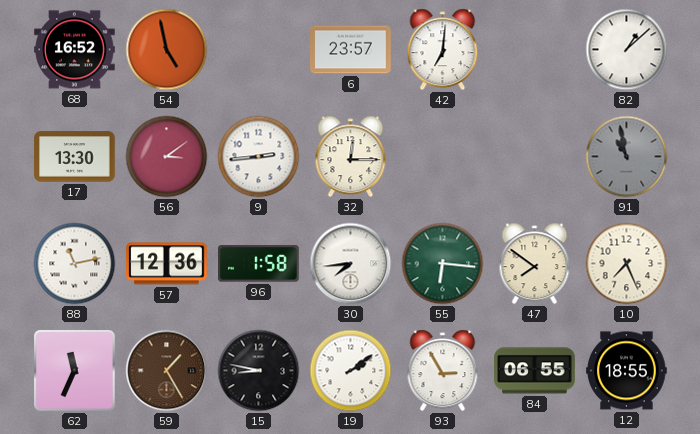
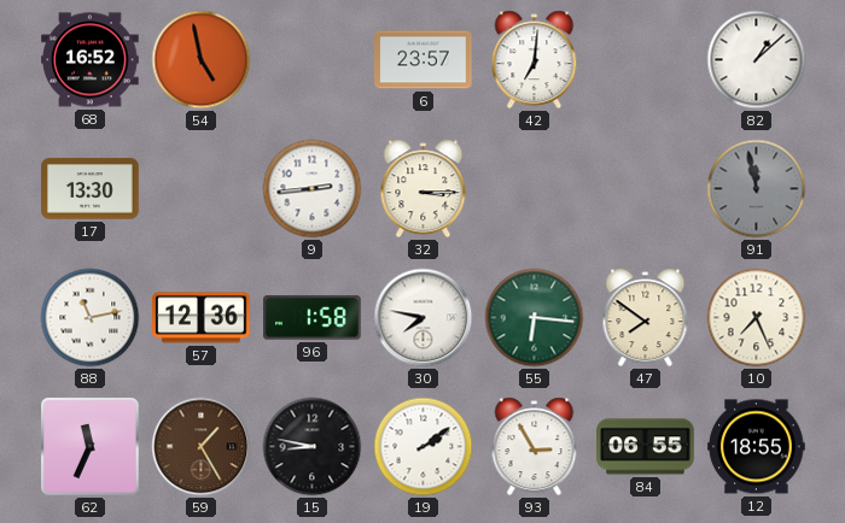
56: 3:09 -> none (167, 157)
32: 12:15 -> 3:15 (424, 189)
91: 10:58 -> 11:58 (757, 189)
30: 7:44 -> 7:47 (424, 318)
